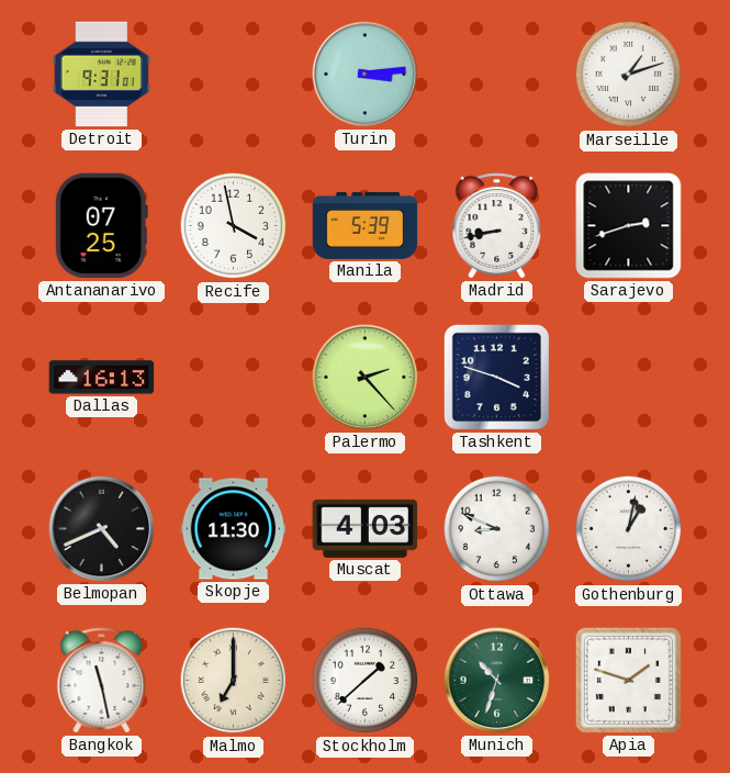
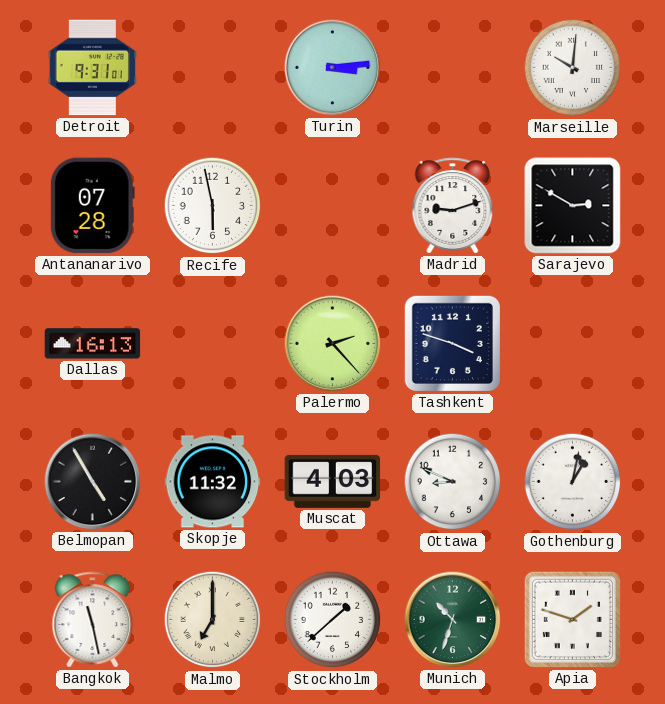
Marseille: 1:12 -> 10:01 (573, 68)
Antananarivo: 07:25 -> 07:28 (92, 206)
Recife: 3:58 -> 5:58 (213, 206)
Manila: 5:39 -> none (366, 225)
Madrid: 8:43 -> 9:12 (453, 206)
Sarajevo: 2:42 -> 2:50 (573, 206)
Belmopan: 4:41 -> 4:55 (93, 482)
Skopje: 11:30 -> 11:32 (213, 482)
